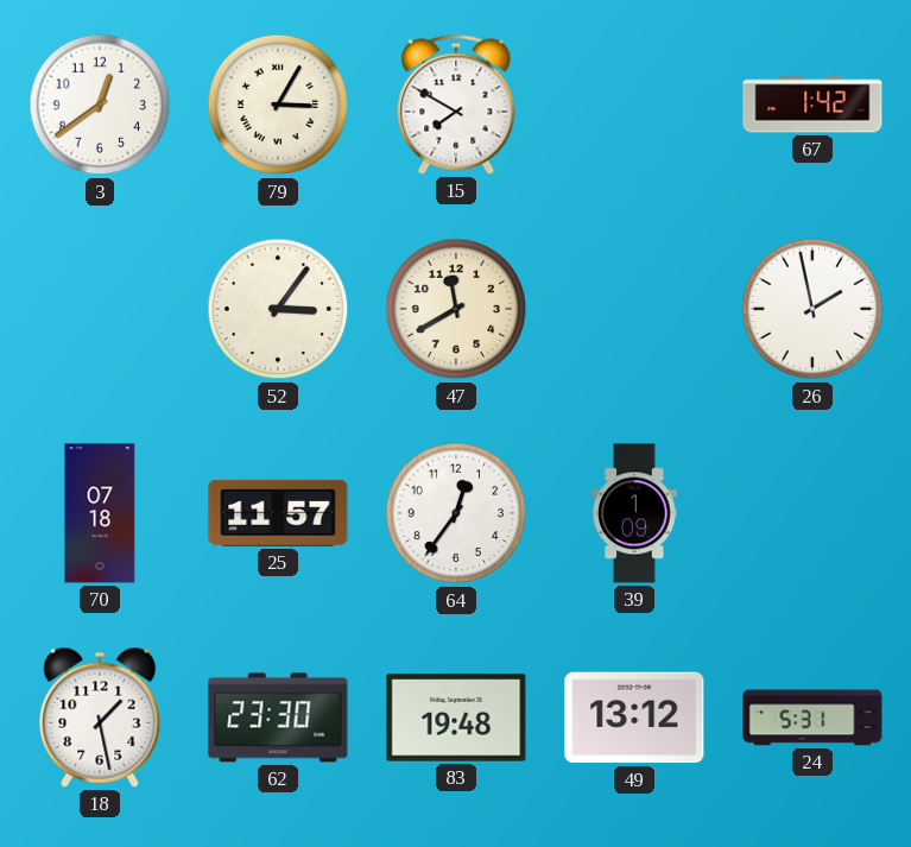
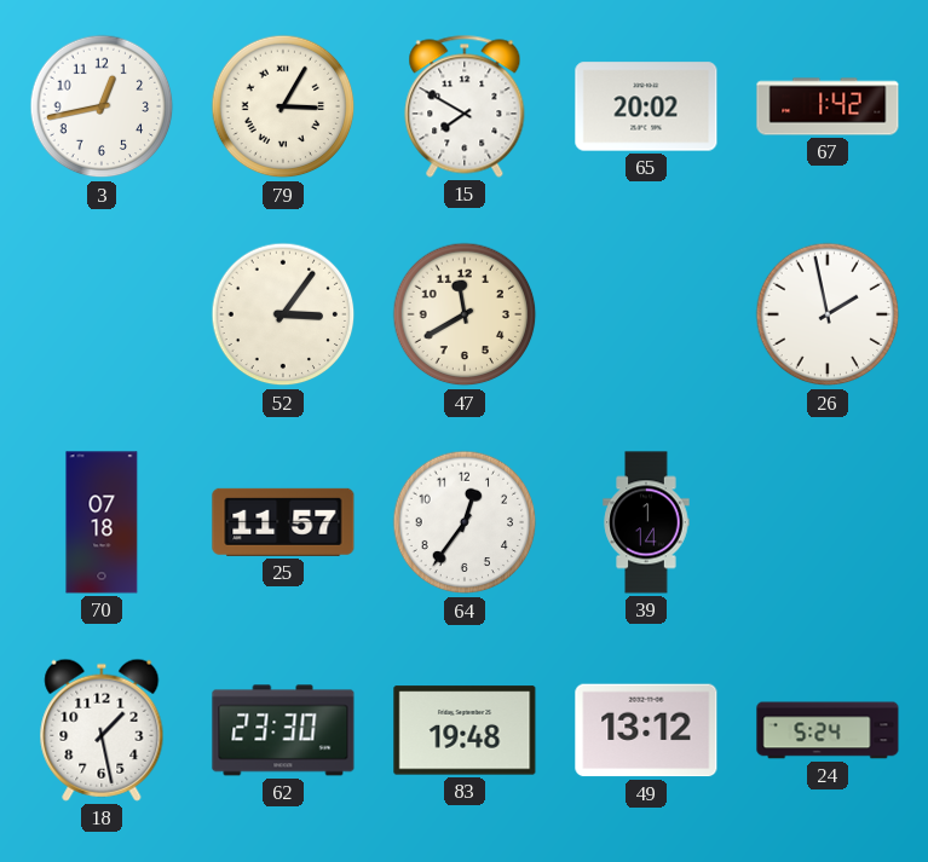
3: 12:39 -> 12:43 (102, 106)
65: none -> 20:02 (646, 106)
39: 1:09 -> 1:14 (646, 522)
24: 5:31 -> 5:24 (828, 730)
